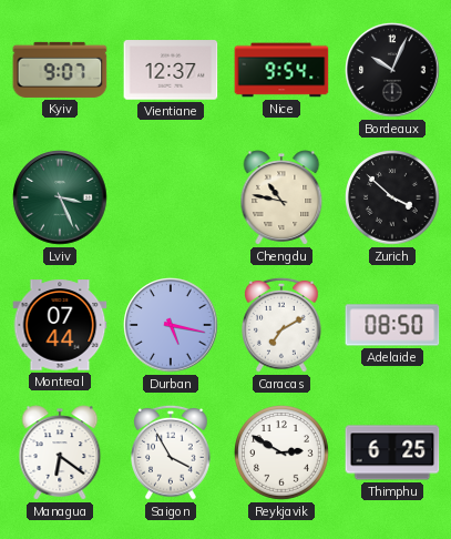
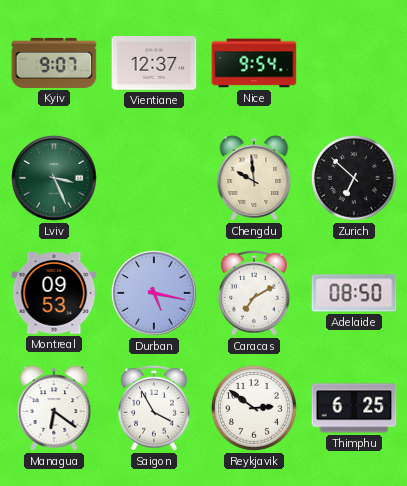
Bordeaux: 10:04 -> none (392, 70)
Chengdu: 10:47 -> 9:59 (254, 178)
Zurich: 3:52 -> 6:52 (355, 179)
Montreal: 07:44 -> 09:53 (54, 293)
Reykjavik: 2:50 -> 2:51 (255, 409)
